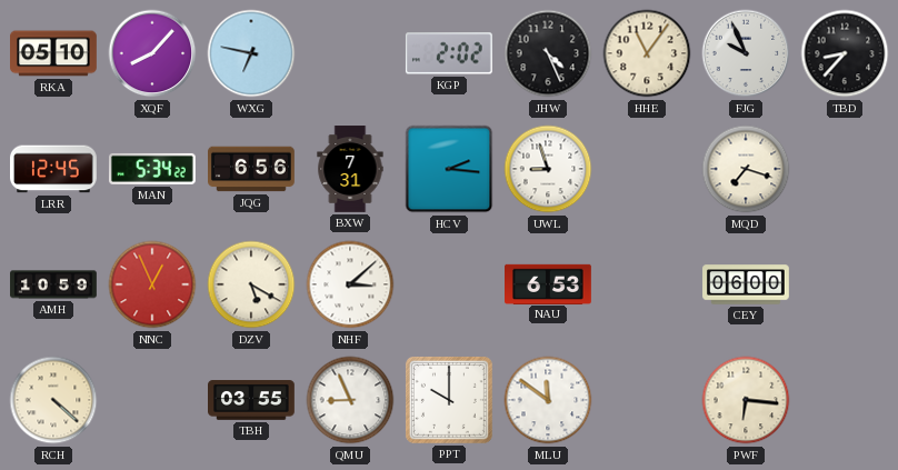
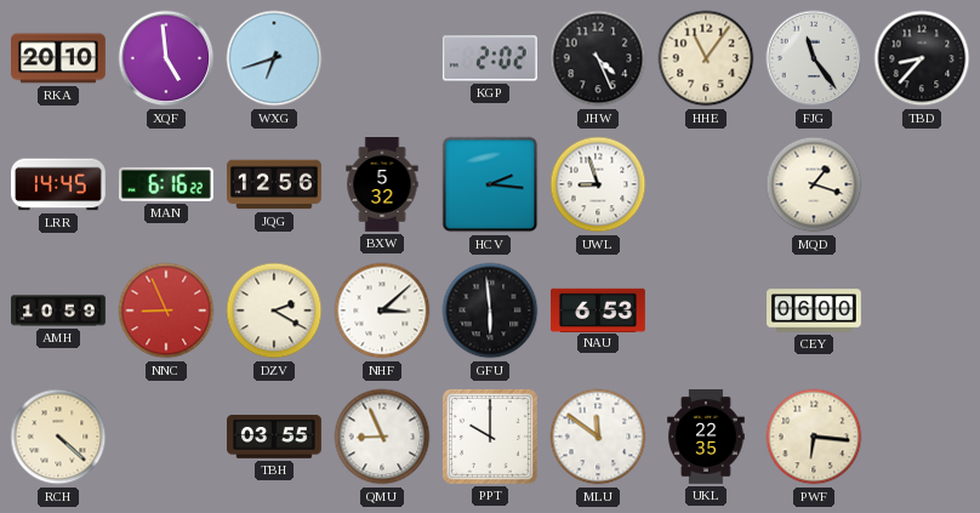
RKA: 05:10 -> 20:10 (59, 58)
XQF: 8:07 -> 4:59 (166, 58)
WXG: 6:47 -> 6:42 (274, 58)
FJG: 9:56 -> 11:24 (814, 58)
LRR: 12:45 -> 14:45 (59, 184)
MAN: 5:34 -> 6:16 (166, 184)
JQG: 6:56 -> 12:56 (275, 184)
BXW: 7:31 -> 5:32 (382, 184)
MQD: 7:18 -> 1:18 (814, 184)
NNC: 12:56 -> 8:56 (166, 310)
DZV: 5:20 -> 2:20 (274, 310)
GFU: none -> 5:59 (490, 310)
UKL: none -> 22:35 (706, 437)
